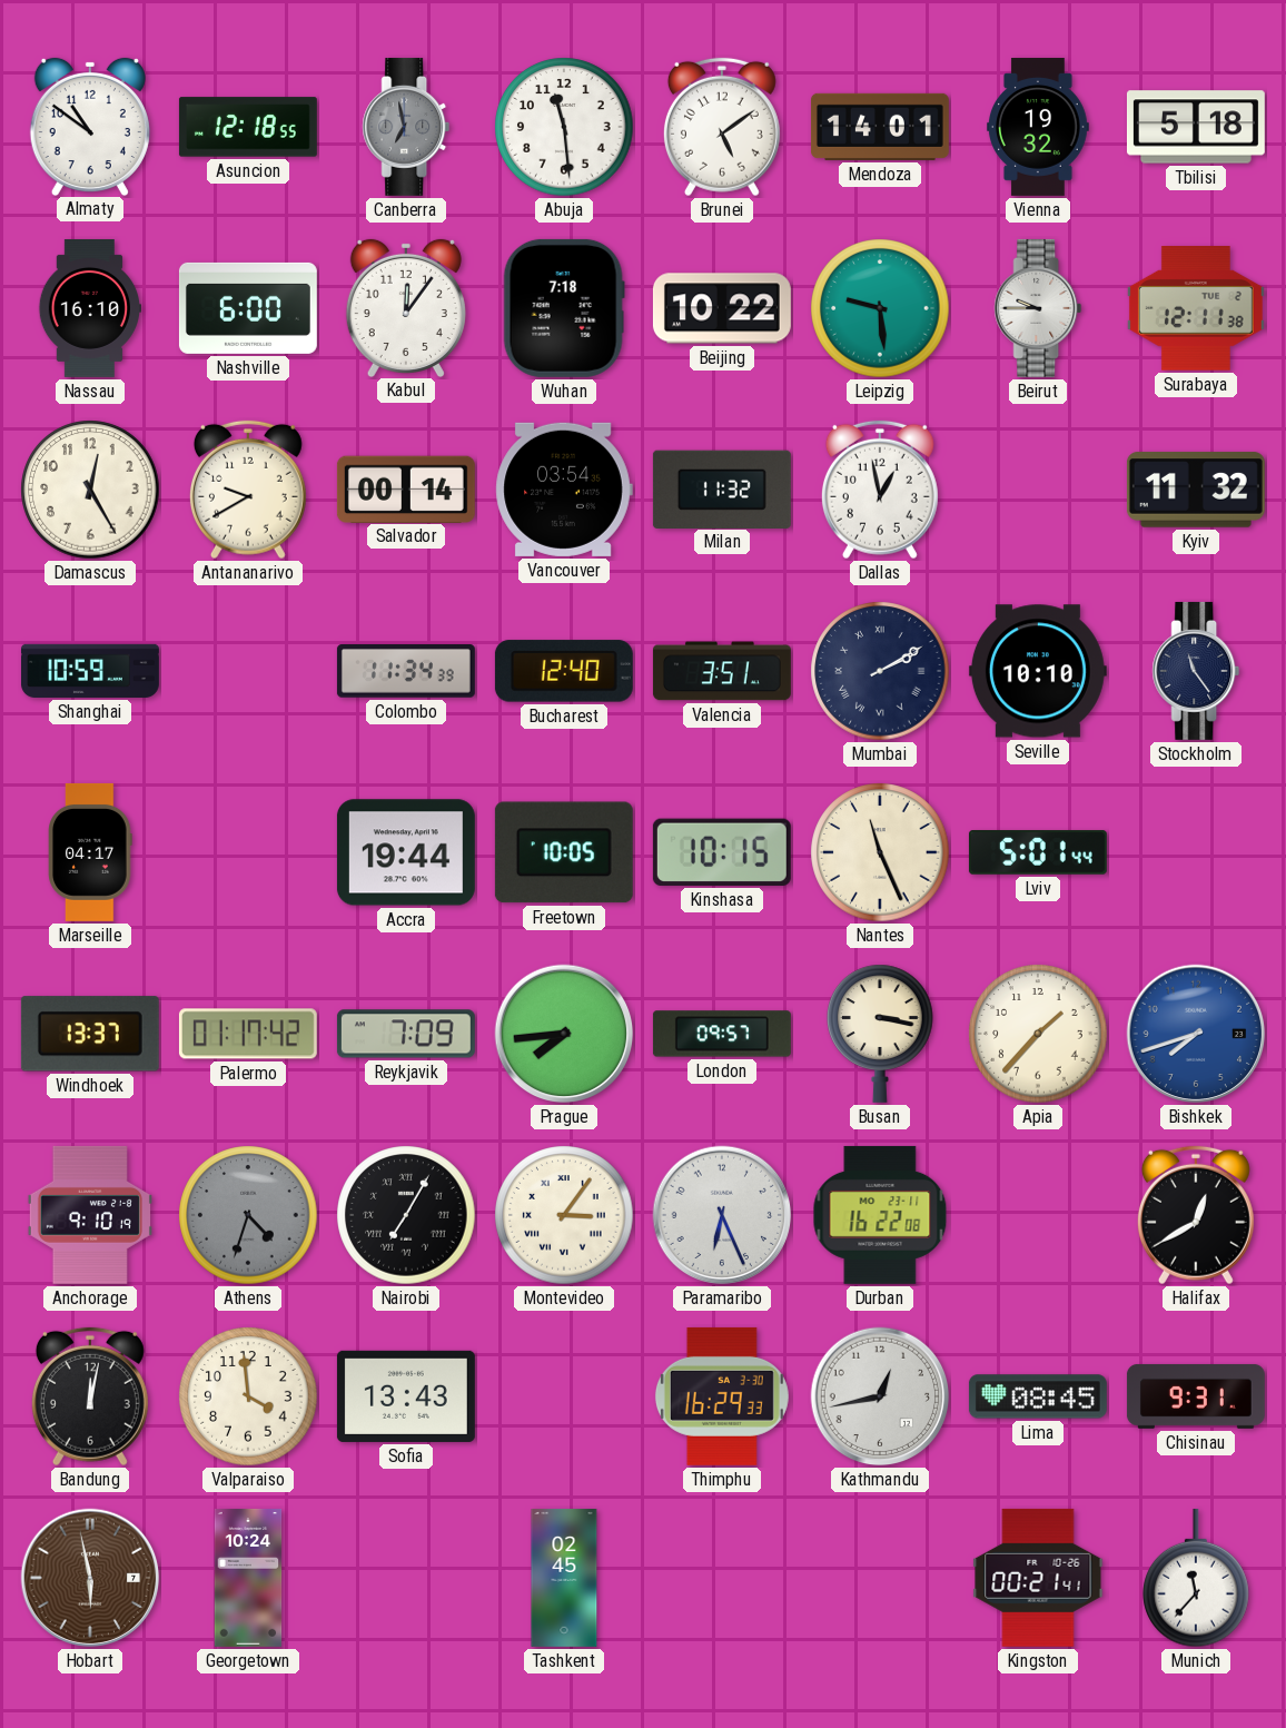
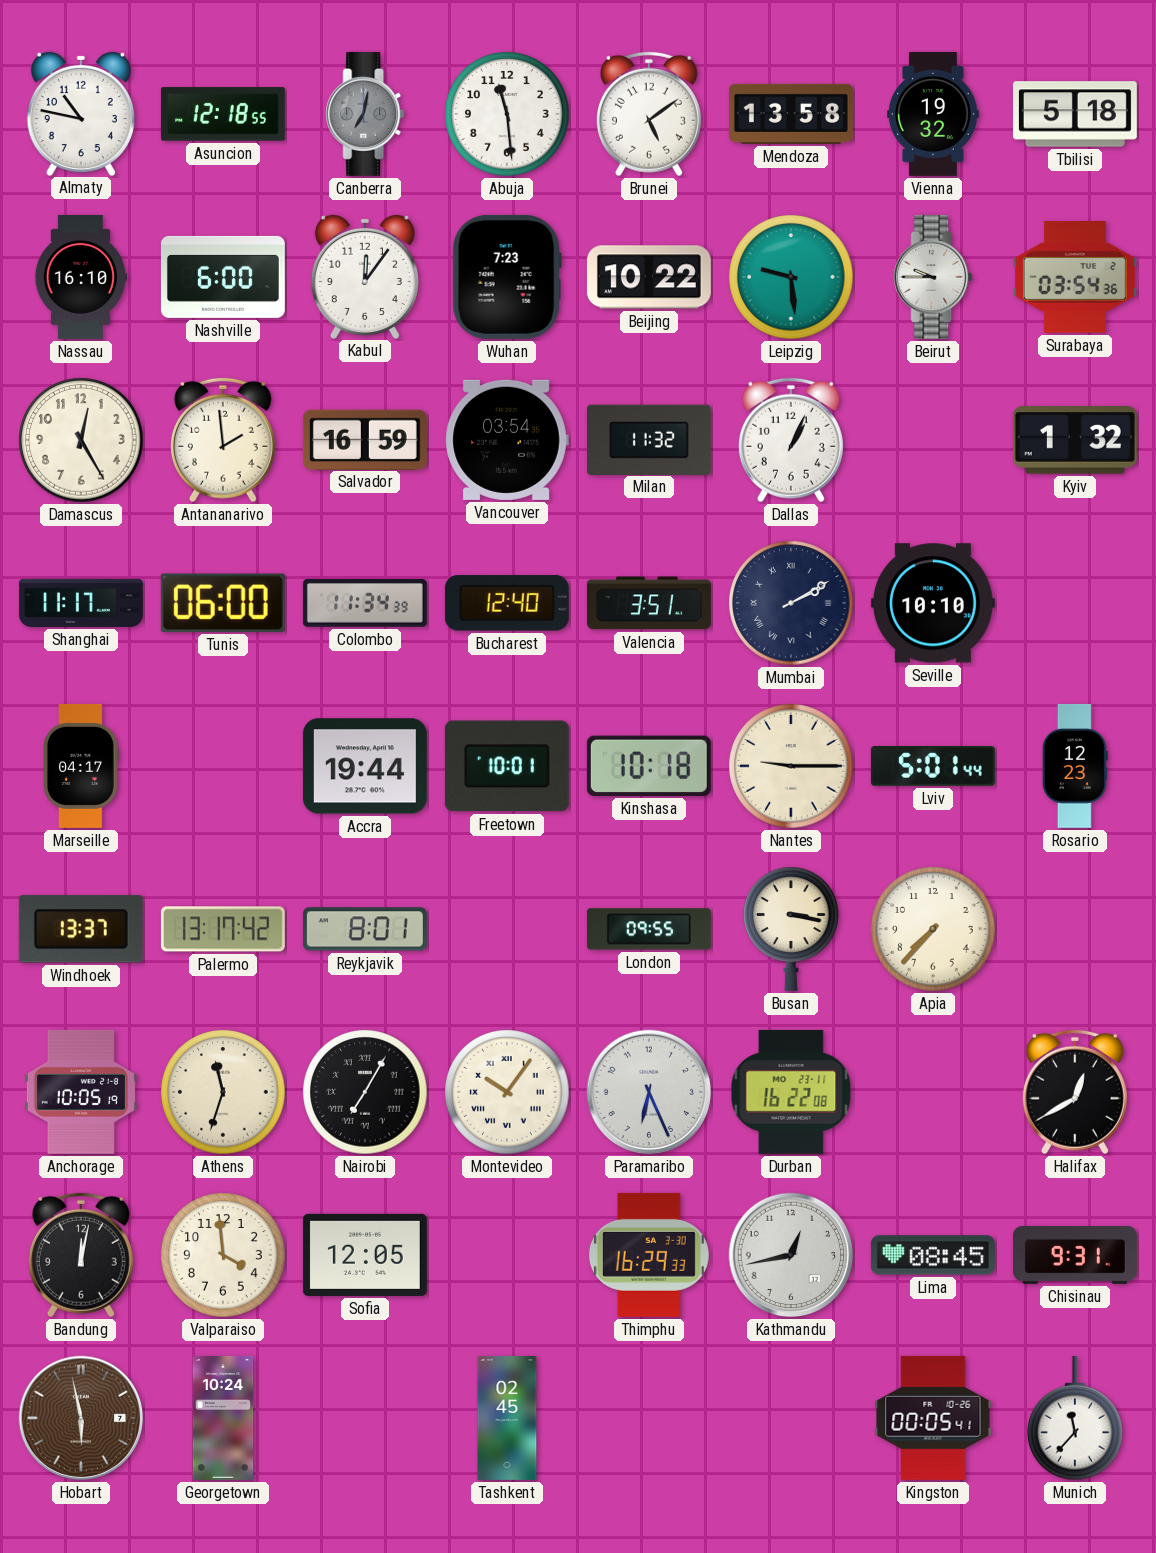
Almaty: 10:51 -> 10:47 (81, 113)
Canberra: 6:58 -> 7:02 (365, 114)
Mendoza: 14:01 -> 13:58 (791, 114)
Wuhan: 7:18 -> 7:23 (507, 277)
Surabaya: 12:11 -> 03:54 (1075, 278)
Antananarivo: 9:40 -> 1:59 (223, 440)
Salvador: 00:14 -> 16:59 (365, 439)
Dallas: 12:58 -> 1:04 (791, 440)
Kyiv: 11:32 -> 1:32 (1075, 440)
Shanghai: 10:59 -> 11:17 (81, 603)
Tunis: none -> 06:00 (223, 603)
Stockholm: 11:24 -> none (1196, 671)
Freetown: 10:05 -> 10:01 (507, 766)
Kinshasa: 10:15 -> 10:18 (649, 766)
Nantes: 11:26 -> 9:15 (791, 766)
Rosario: none -> 12:23 (1075, 766)
Palermo: 01:17 -> 13:17 (223, 929)
Reykjavik: 7:09 -> 8:01 (365, 929)
Prague: 7:44 -> none (564, 1034)
London: 09:57 -> 09:55 (649, 929)
Apia: 1:37 -> 7:37 (933, 929)
Bishkek: 7:42 -> none (1196, 1034)
Anchorage: 9:10 -> 10:05 (81, 1092)
Athens: 4:33 -> 11:33 (223, 1092)
Athens dial: grey -> cream (223, 1092)
Montevideo: 3:06 -> 10:06 (507, 1092)
Sofia: 13:43 -> 12:05 (365, 1255)
Kingston: 00:21 -> 00:05 (933, 1418)
